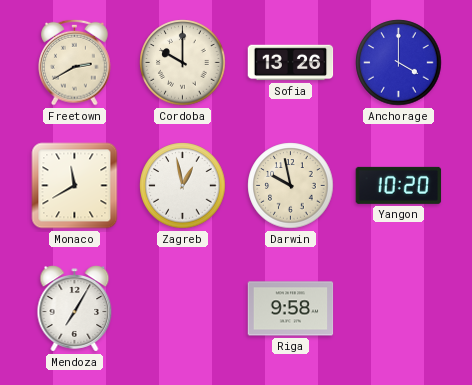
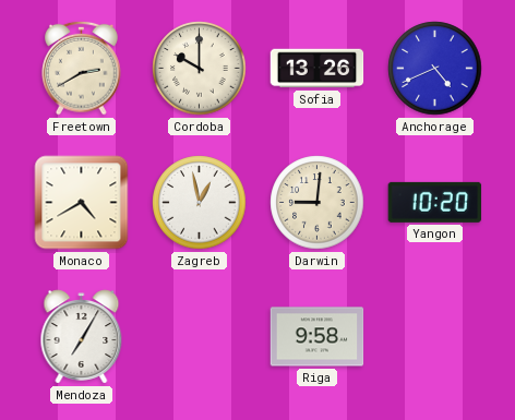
Anchorage: 4:00 -> 4:41 (435, 69)
Monaco: 11:40 -> 4:40 (82, 203)
Darwin: 9:58 -> 9:01 (318, 203)
